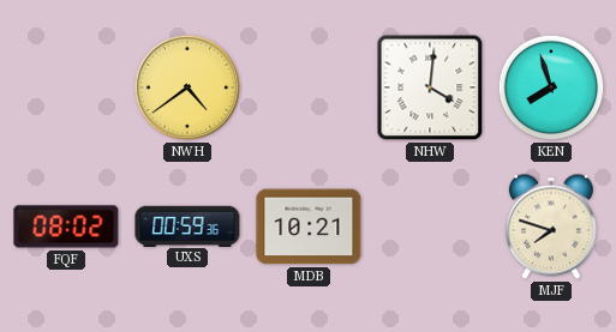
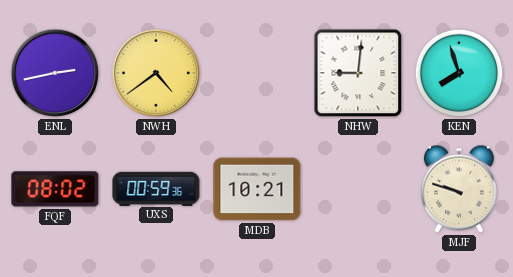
ENL: none -> 2:43 (55, 73)
NHW: 4:01 -> 9:01 (358, 73)
MJF: 7:48 -> 9:48 (459, 189)
